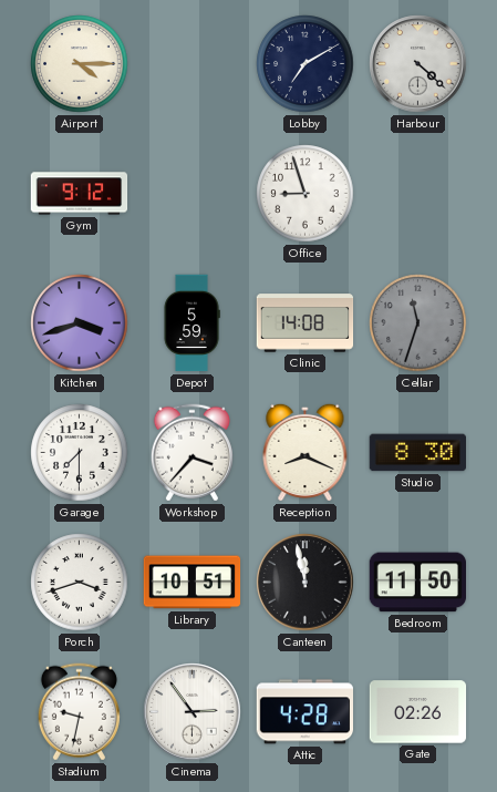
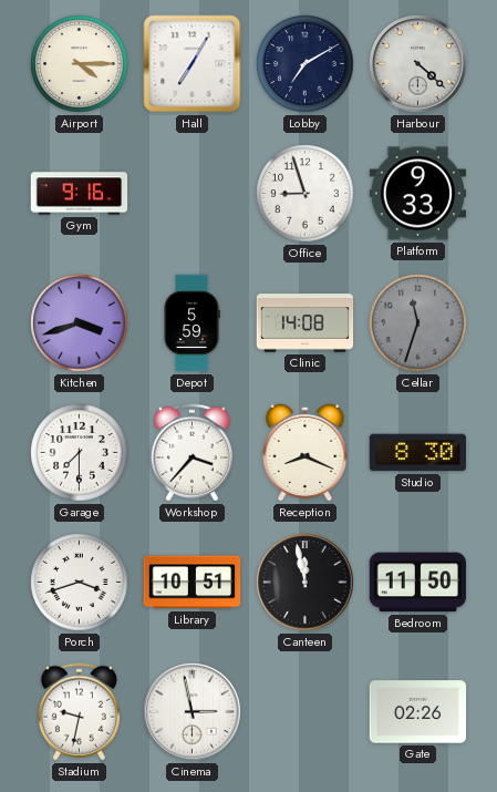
Hall: none -> 7:05 (193, 64)
Gym: 9:12 -> 9:16 (80, 194)
Platform: none -> 9:33 (418, 194)
Cinema: 2:54 -> 2:58 (193, 712)
Attic: 4:28 -> none (304, 712)
